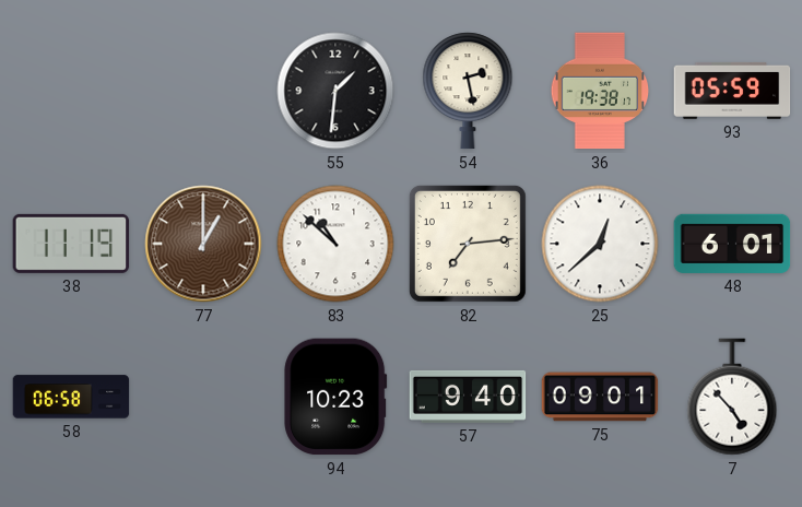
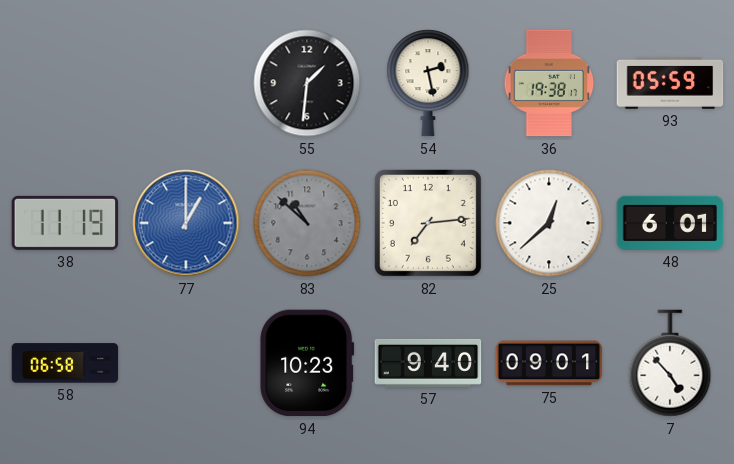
77 dial: brown -> blue (186, 223)
83 dial: white -> grey (307, 223)
